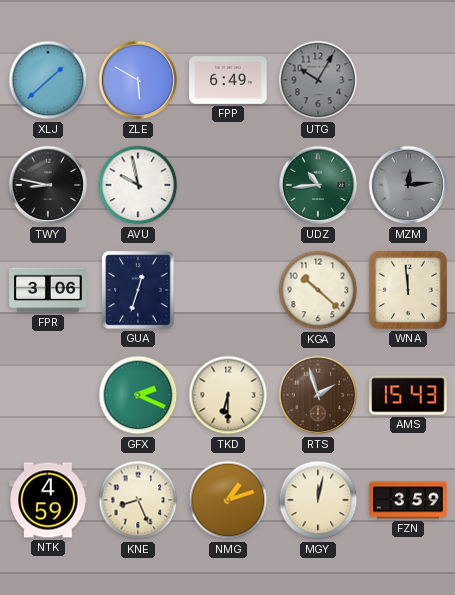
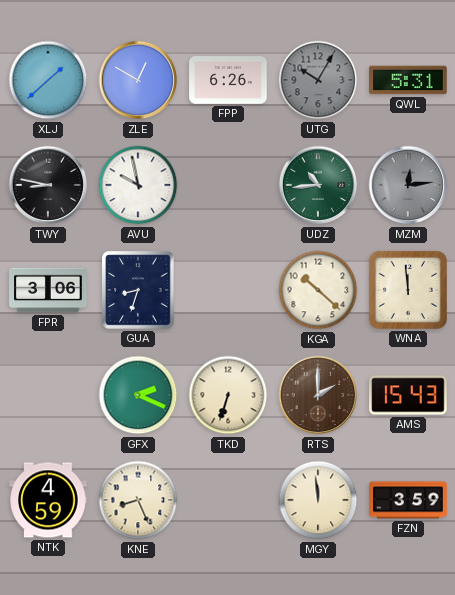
ZLE: 5:50 -> 12:50 (138, 80)
FPP: 6:49 -> 6:26 (228, 80)
QWL: none -> 5:31 (408, 80)
GUA: 12:33 -> 8:33 (138, 290)
TKD: 6:30 -> 6:33 (228, 395)
RTS: 1:57 -> 2:00 (318, 395)
NMG: 1:12 -> none (228, 500)
MGY: 12:02 -> 11:59 (318, 500)
